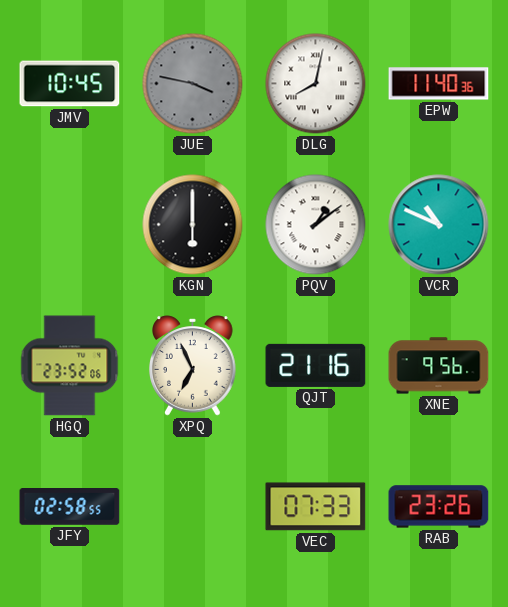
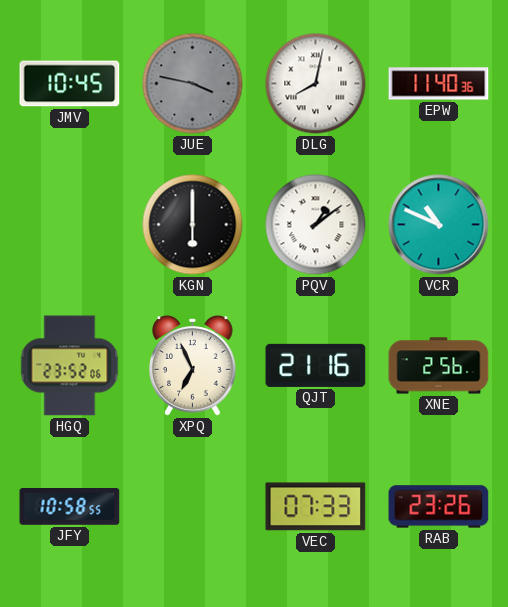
XNE: 9:56 -> 2:56 (439, 366)
JFY: 02:58 -> 10:58 (70, 507)
